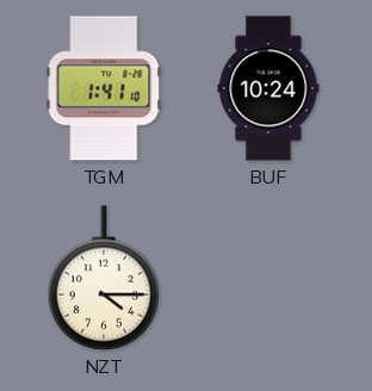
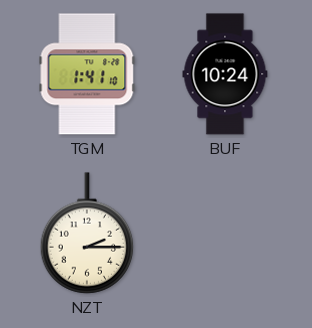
NZT: 4:15 -> 2:15 (87, 233)
